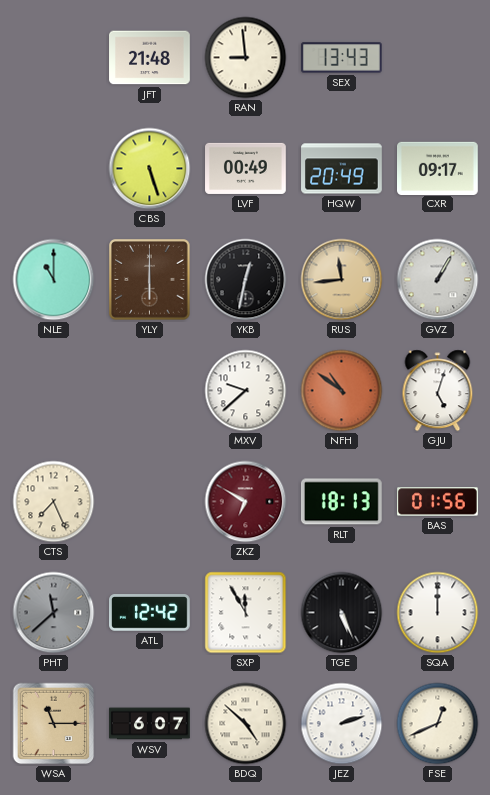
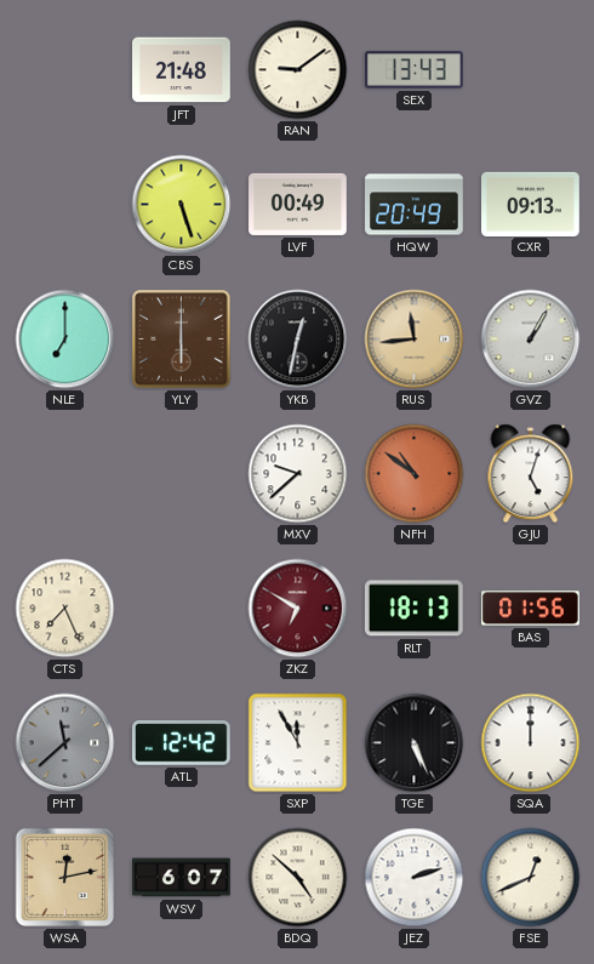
RAN: 8:59 -> 9:09 (298, 70)
CXR: 09:17 -> 09:13 (531, 204)
NLE: 11:00 -> 7:00 (65, 340)
WSA: 11:15 -> 12:13 (65, 878)
